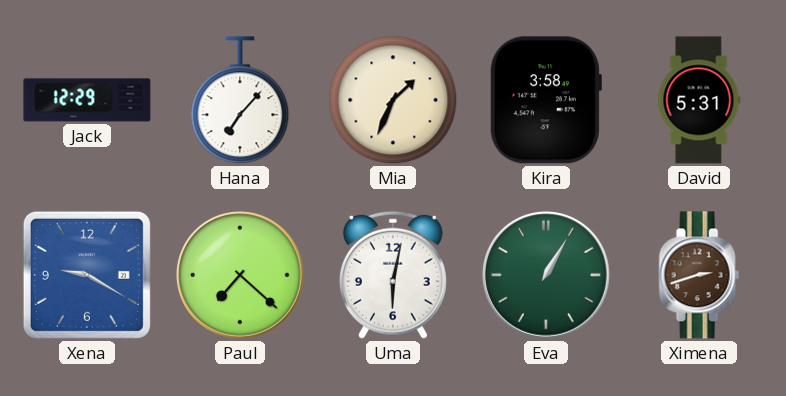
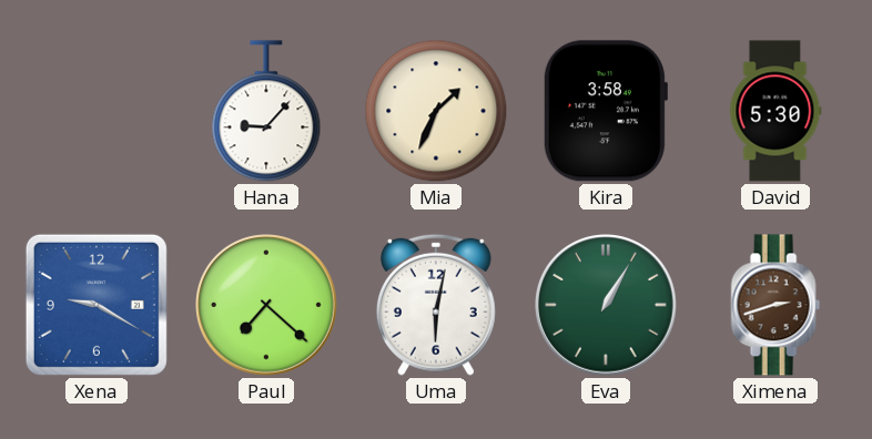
Jack: 12:29 -> none (87, 100)
Hana: 7:07 -> 9:07 (266, 112)
David: 5:31 -> 5:30 (775, 111)
